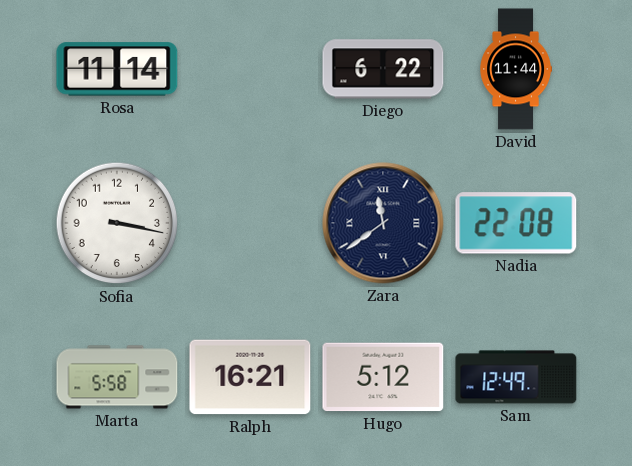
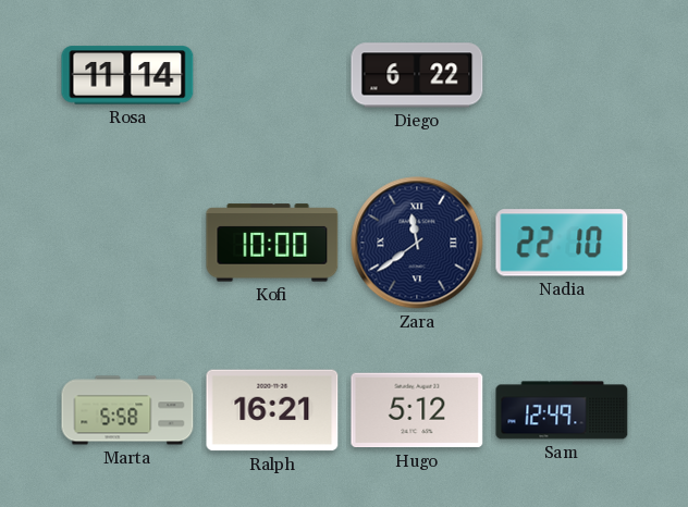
David: 11:44 -> none (515, 69)
Sofia: 3:17 -> none (117, 223)
Kofi: none -> 10:00 (272, 243)
Nadia: 22:08 -> 22:10 (562, 243)
